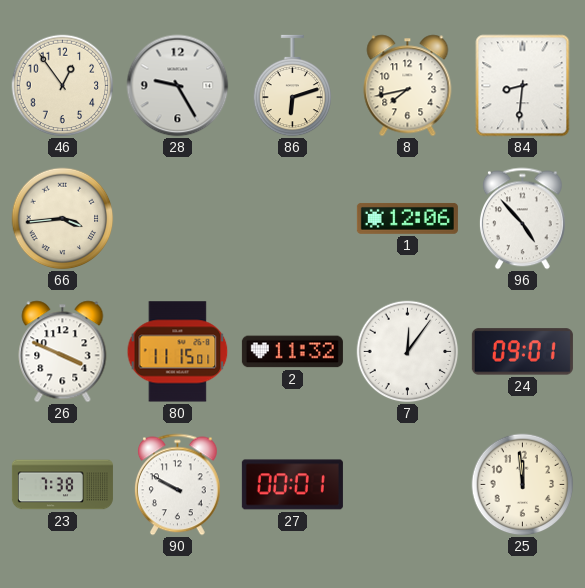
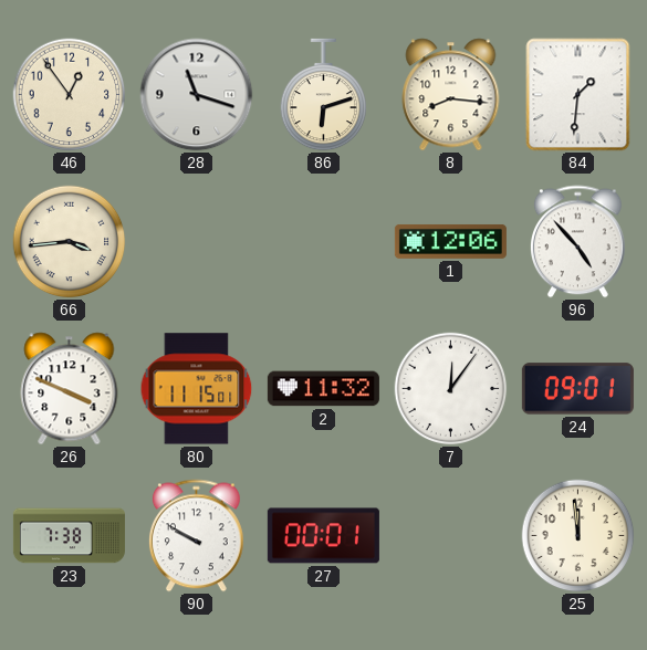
28: 9:25 -> 11:18 (197, 95)
8: 7:43 -> 8:16 (451, 95)
84: 8:31 -> 1:31 (578, 95)
